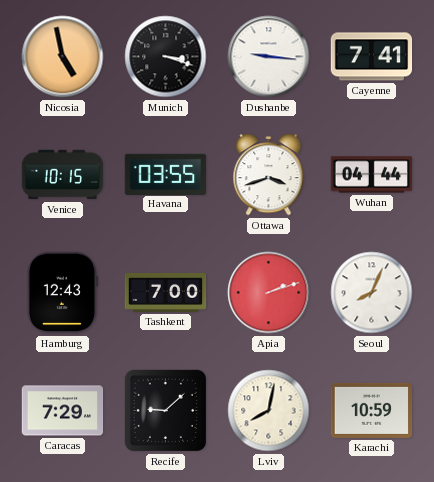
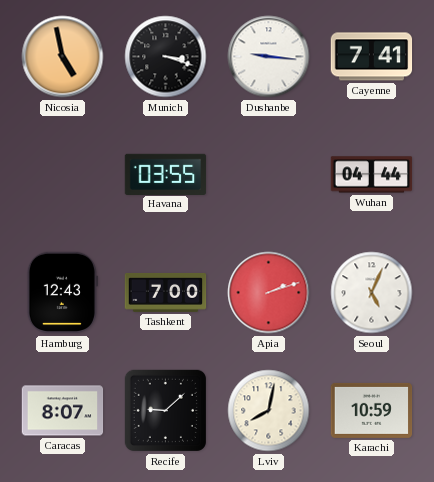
Venice: 10:15 -> none (63, 175)
Ottawa: 3:42 -> none (269, 175)
Seoul: 8:04 -> 5:04 (372, 293)
Caracas: 7:29 -> 8:07 (63, 411)
